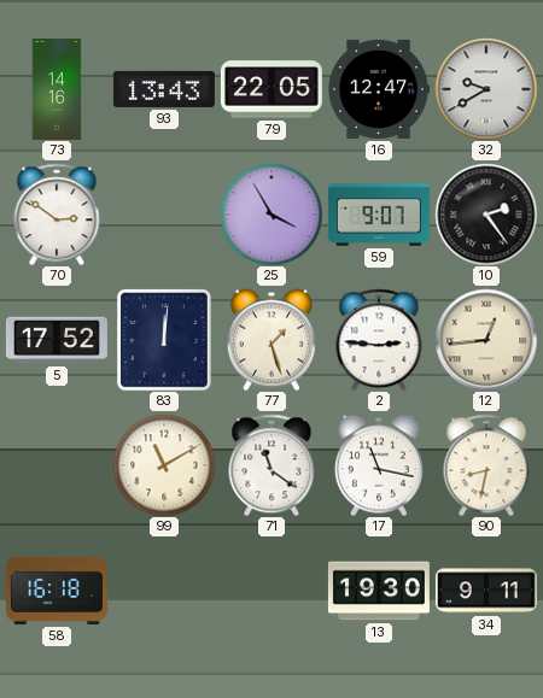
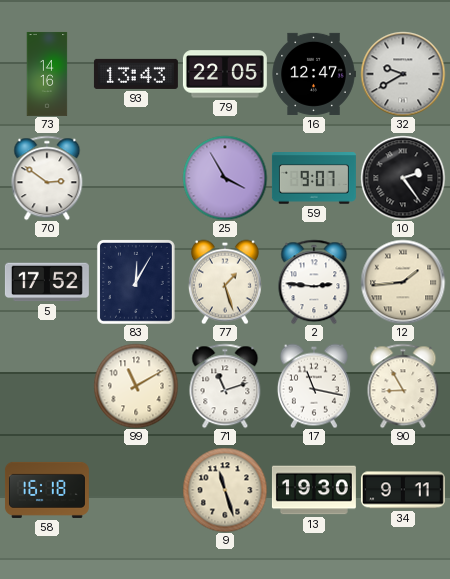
83: 12:01 -> 12:05 (136, 282)
12: 12:44 -> 1:44 (403, 282)
71: 11:21 -> 11:12 (225, 386)
90: 8:32 -> 8:55 (403, 386)
9: none -> 11:27 (225, 490)
